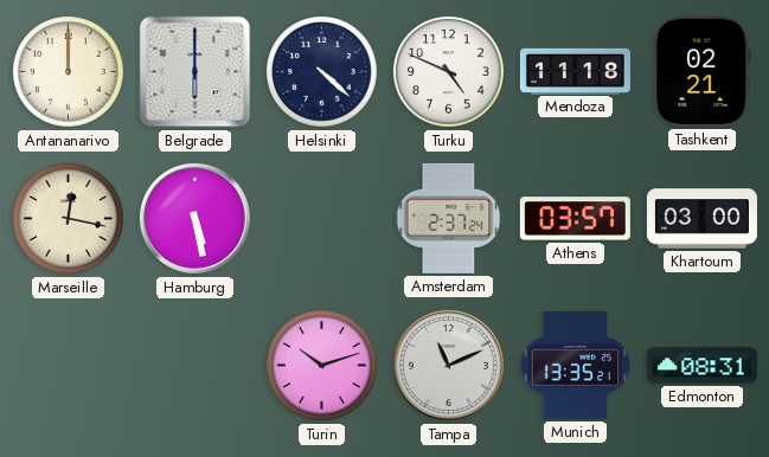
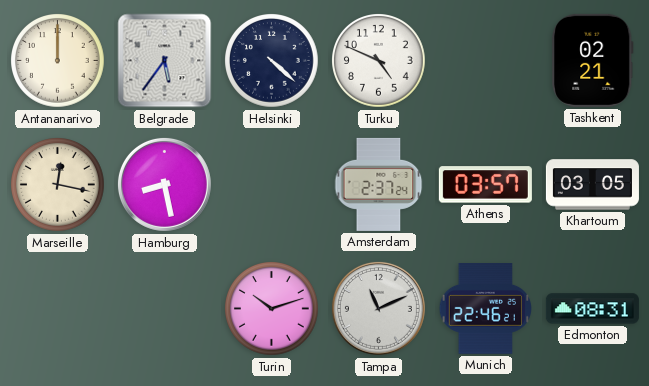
Belgrade: 6:00 -> 5:36 (165, 61)
Mendoza: 11:18 -> none (575, 71)
Hamburg: 5:28 -> 8:28 (164, 184)
Khartoum: 03:00 -> 03:05 (592, 185)
Munich: 13:35 -> 22:46 (485, 309)
